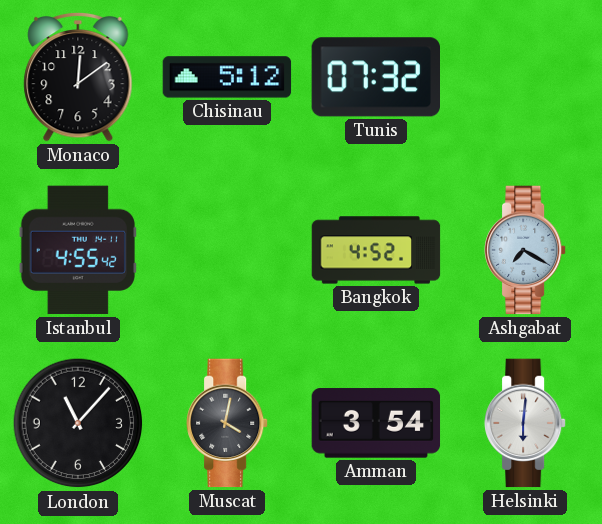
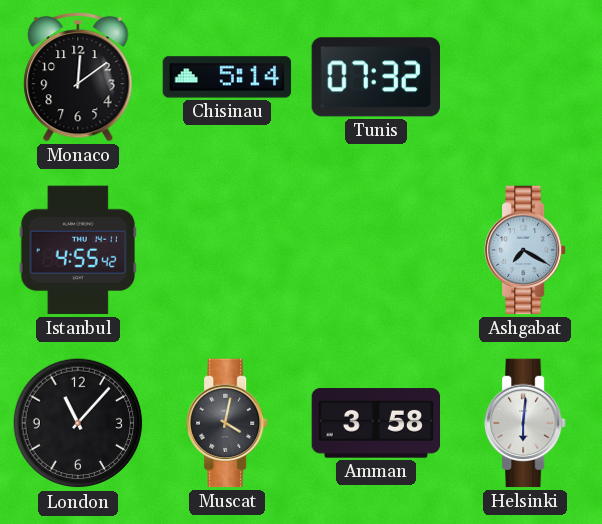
Chisinau: 5:12 -> 5:14 (227, 77)
Bangkok: 4:52 -> none (376, 250)
Amman: 3:54 -> 3:58 (376, 423)
